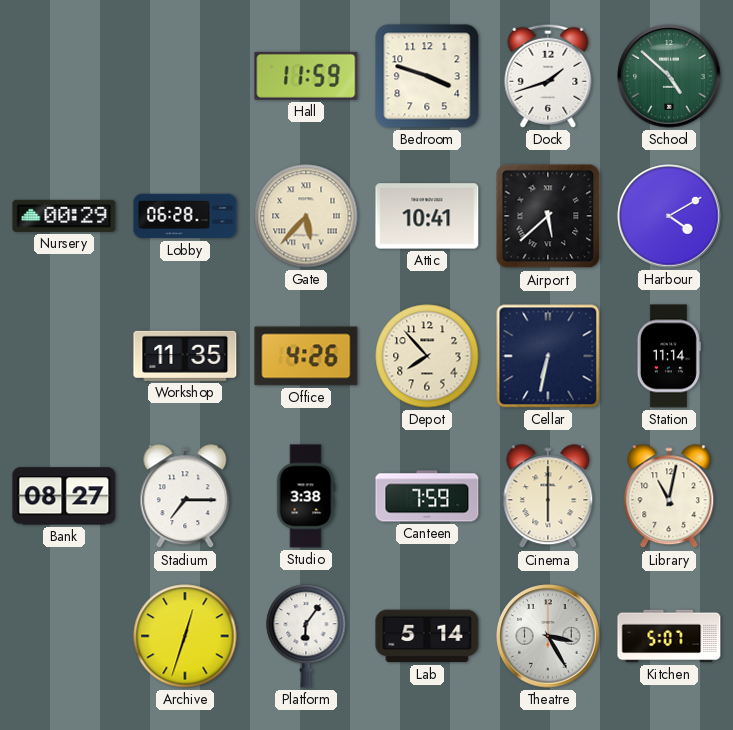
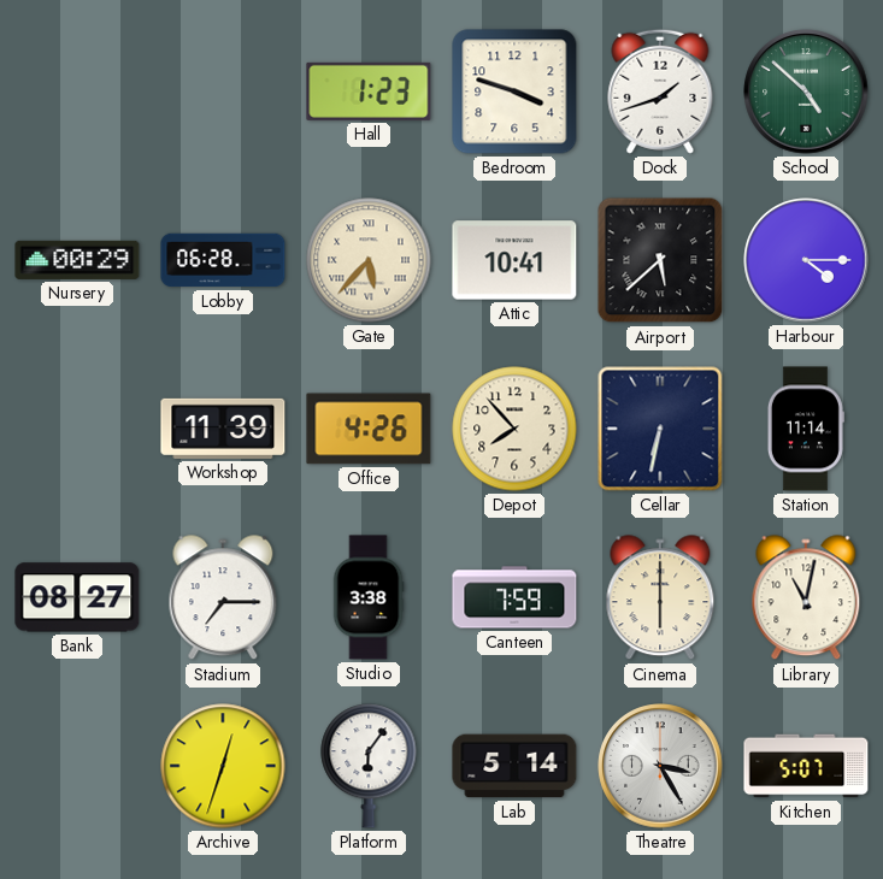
Hall: 11:59 -> 1:23 (369, 92)
Harbour: 4:10 -> 4:15 (806, 260)
Workshop: 11:35 -> 11:39 (223, 429)
